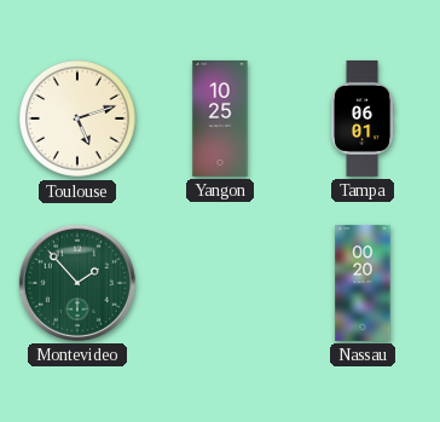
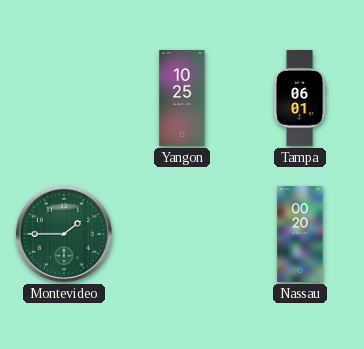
Toulouse: 5:12 -> none (77, 118)
Montevideo: 1:53 -> 1:45 (64, 234)
